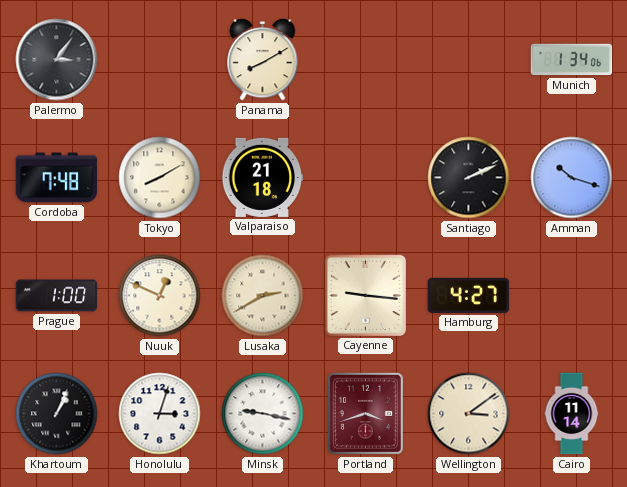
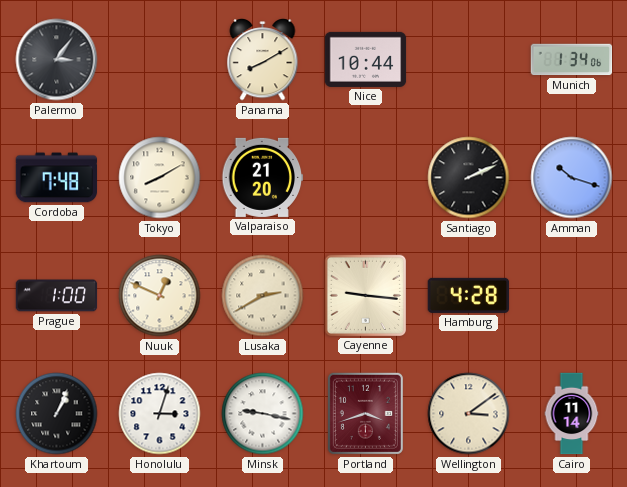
Nice: none -> 10:44 (366, 59)
Valparaiso: 21:18 -> 21:20 (263, 177)
Hamburg: 4:27 -> 4:28 (469, 295)
